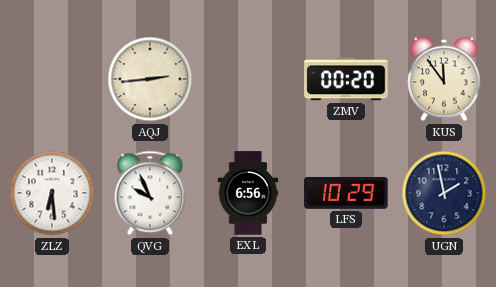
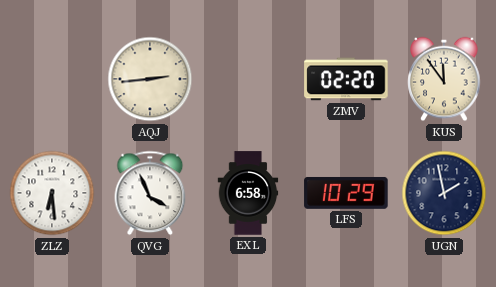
ZMV: 00:20 -> 02:20 (346, 79)
QVG: 9:56 -> 3:56 (150, 193)
EXL: 6:56 -> 6:58 (248, 193)
